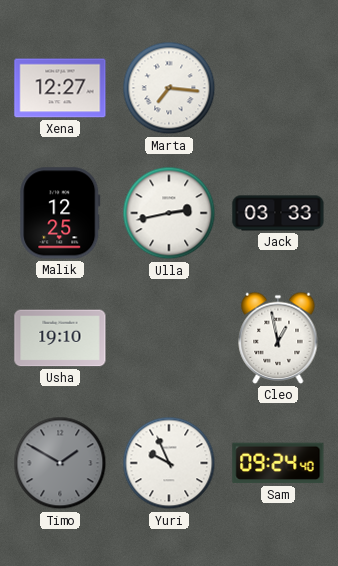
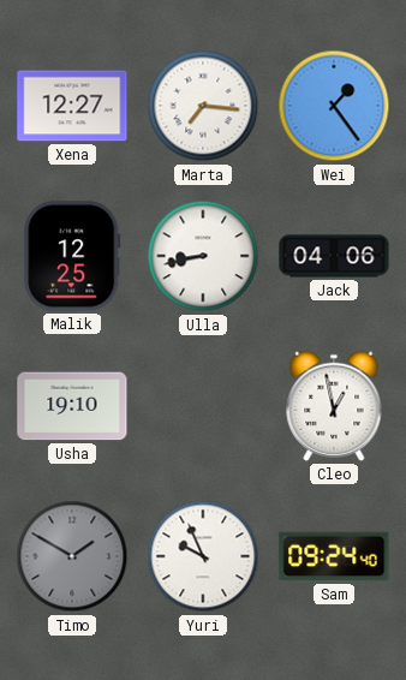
Wei: none -> 1:24 (334, 106)
Ulla: 2:43 -> 8:43 (203, 256)
Jack: 03:33 -> 04:06 (334, 256)
